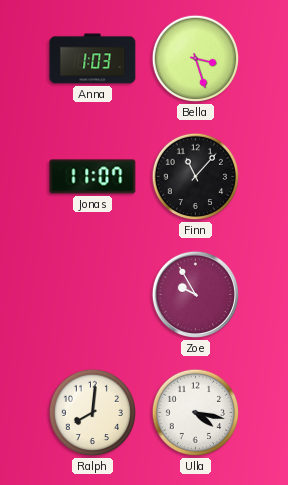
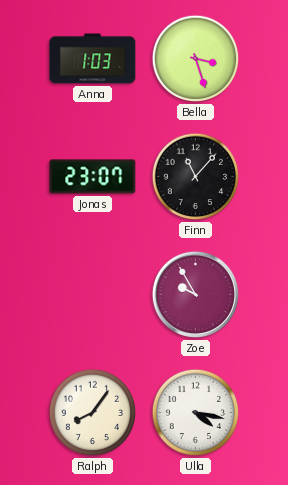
Jonas: 11:07 -> 23:07 (93, 177)
Ralph: 8:01 -> 8:06 (93, 413)
